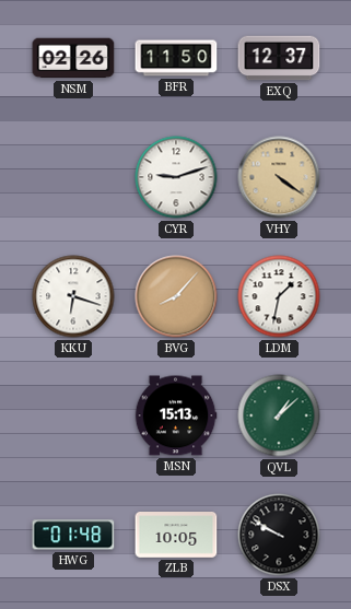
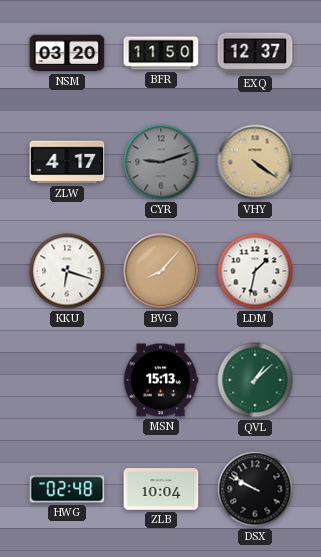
NSM: 02:26 -> 03:20 (67, 53)
ZLW: none -> 4:17 (67, 162)
CYR dial: white -> grey (161, 162)
HWG: 01:48 -> 02:48 (67, 489)
ZLB: 10:05 -> 10:04 (161, 490)
